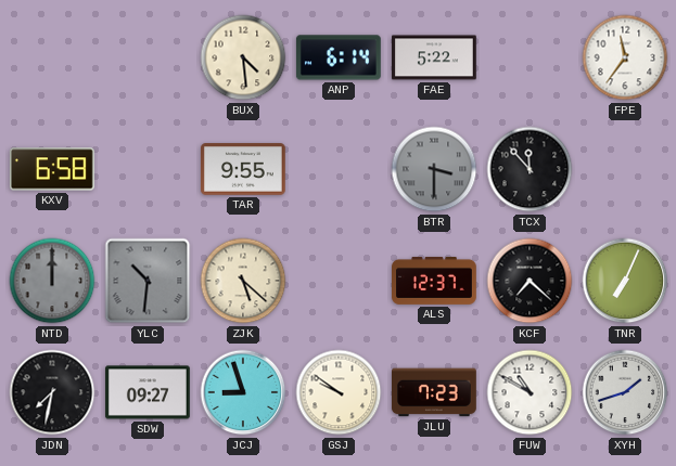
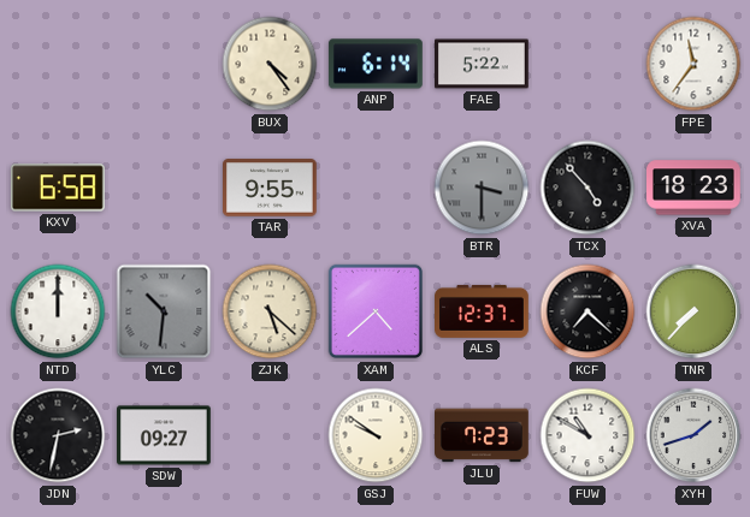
BUX: 4:29 -> 4:24 (270, 64)
TCX: 11:53 -> 4:53 (587, 188)
XVA: none -> 18:23 (695, 188)
NTD dial: grey -> white (58, 311)
XAM: none -> 4:38 (376, 311)
TNR: 7:04 -> 7:37 (693, 311)
JDN: 7:32 -> 2:32 (58, 435)
JCJ: 8:57 -> none (243, 392)
